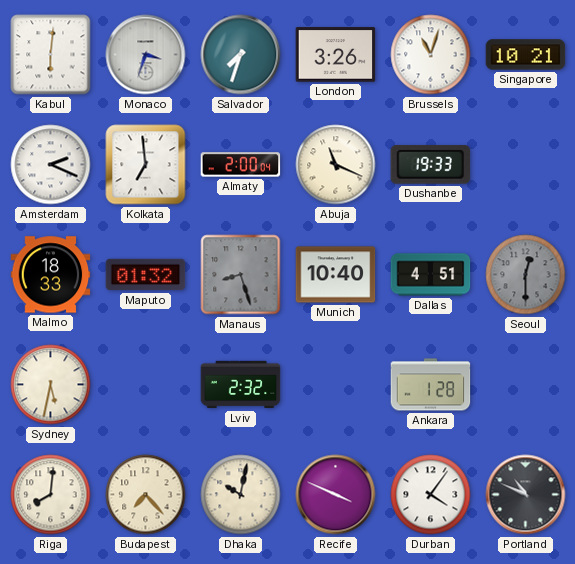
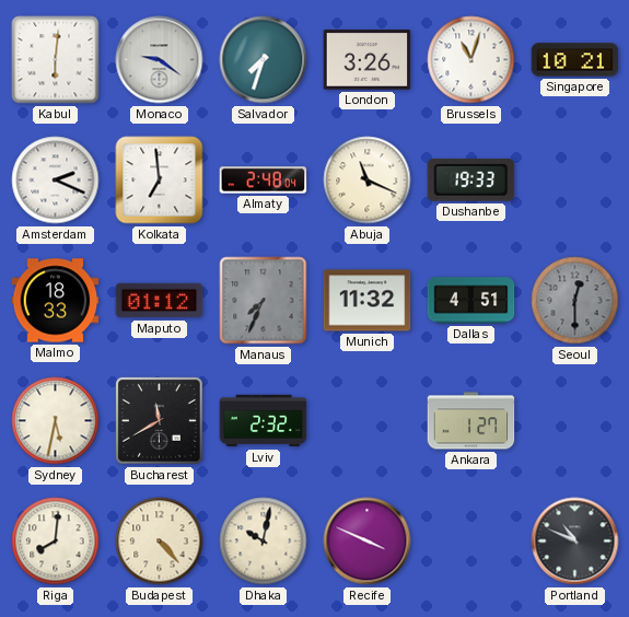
Monaco: 3:33 -> 9:21 (160, 60)
Almaty: 2:00 -> 2:48 (264, 181)
Maputo: 01:32 -> 01:12 (160, 301)
Manaus: 8:27 -> 7:34 (264, 301)
Munich: 10:40 -> 11:32 (368, 301)
Bucharest: none -> 11:40 (160, 421)
Ankara: 1:28 -> 1:27 (471, 421)
Budapest: 7:23 -> 4:23 (160, 542)
Durban: 4:06 -> none (431, 495)
